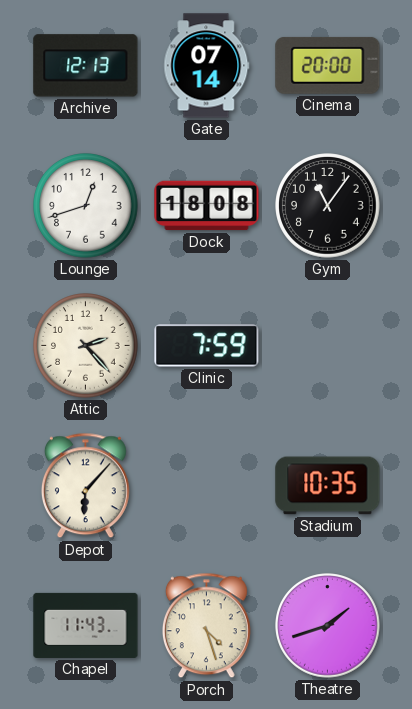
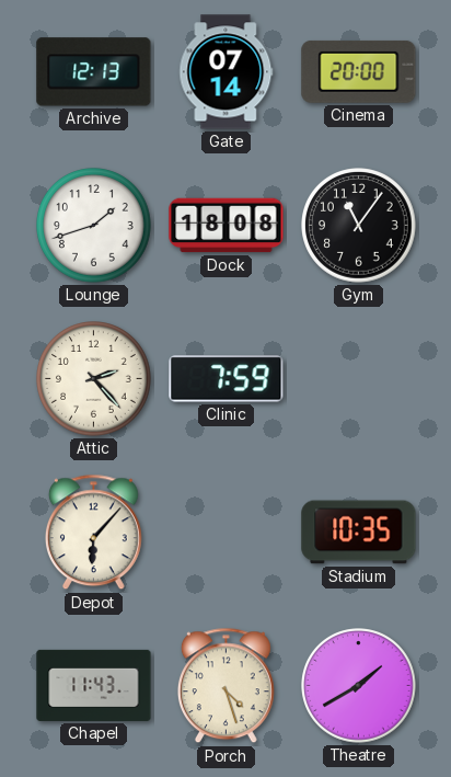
Lounge: 12:42 -> 1:42 (94, 226)
Theatre: 1:42 -> 1:40 (359, 686)
